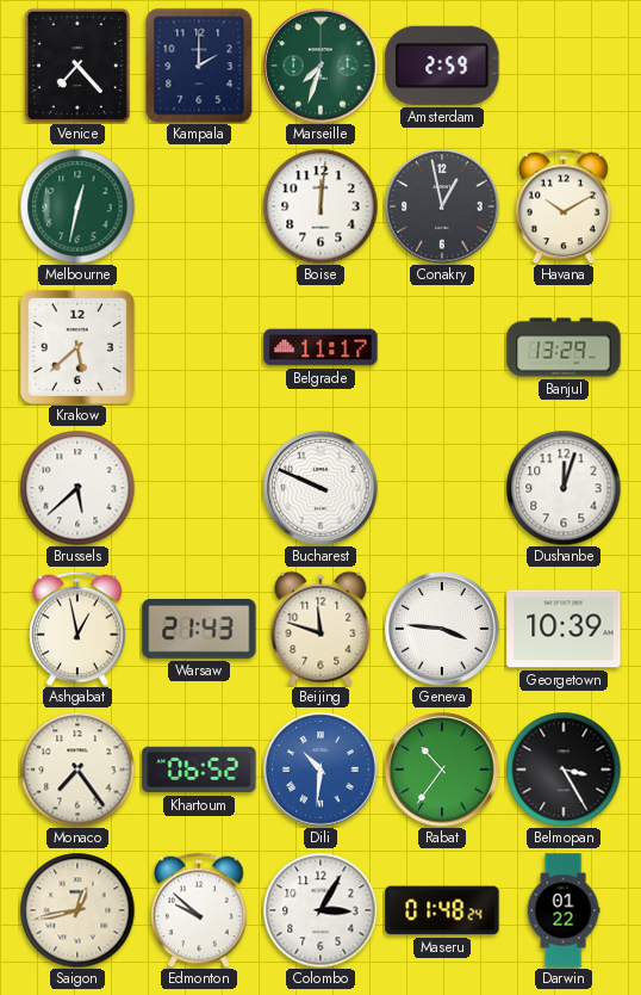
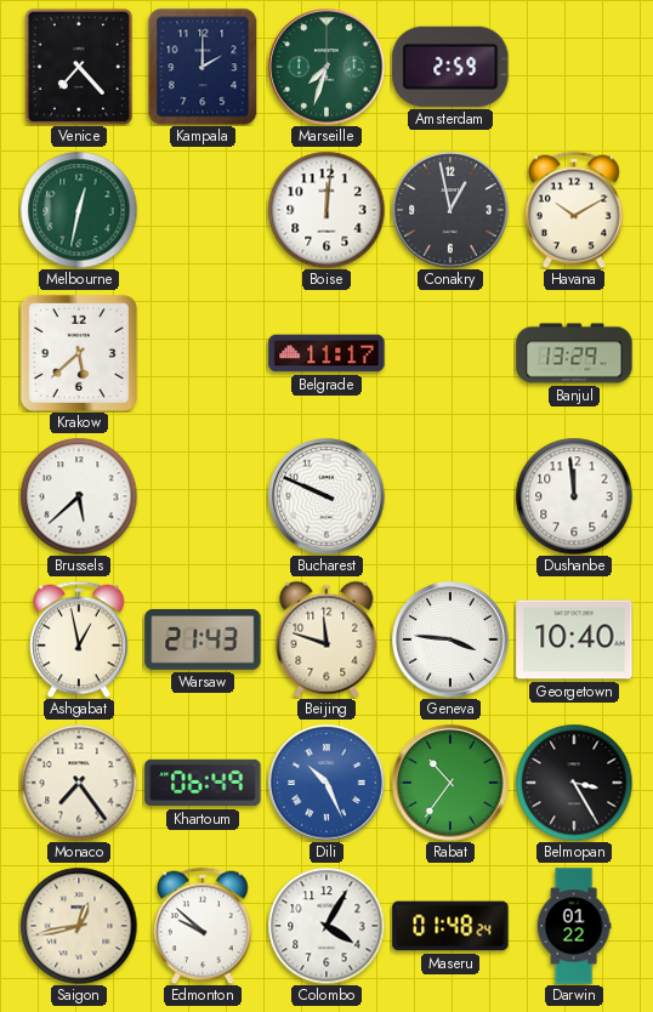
Dushanbe: 12:03 -> 11:59 (574, 496)
Georgetown: 10:39 -> 10:40 (574, 639)
Khartoum: 06:52 -> 06:49 (203, 783)
Dili: 10:31 -> 10:26 (326, 783)
Colombo: 3:05 -> 4:05 (326, 926)
